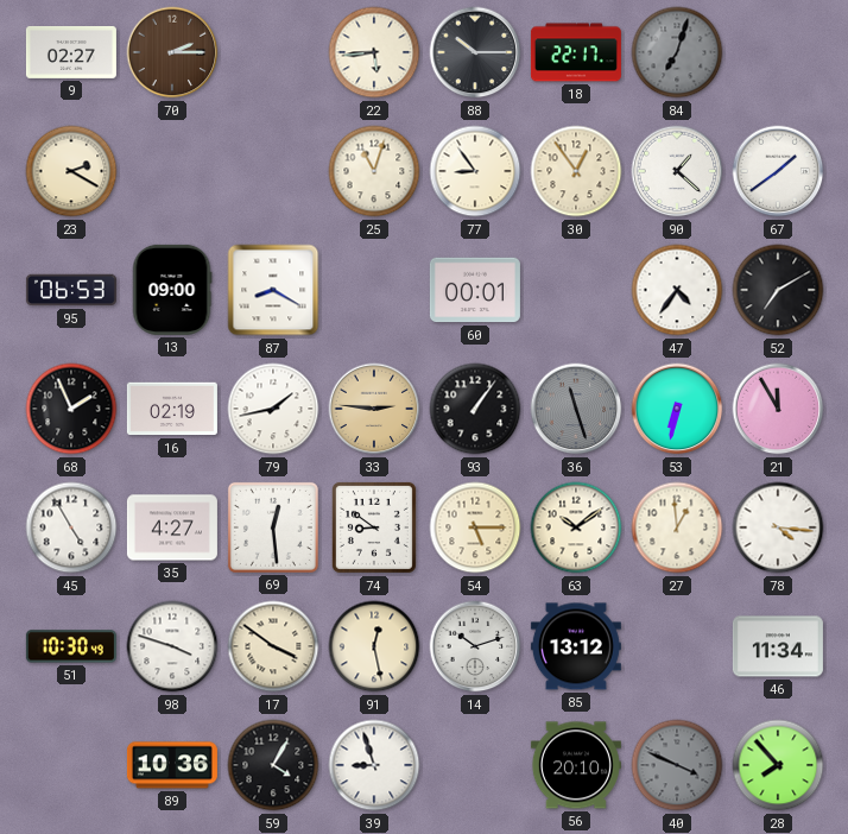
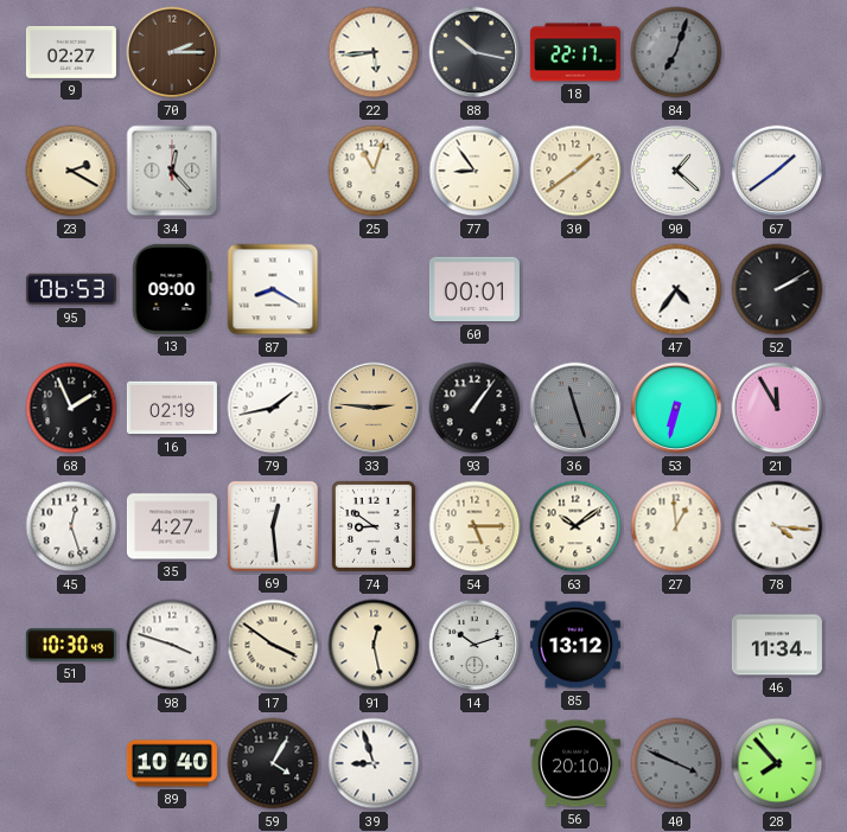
88: 10:15 -> 10:17 (475, 52)
34: none -> 12:23 (172, 171)
30: 12:54 -> 1:39 (575, 171)
52: 7:10 -> 2:10 (777, 289)
45: 4:55 -> 12:27 (71, 526)
89: 10:36 -> 10:40 (172, 763)
